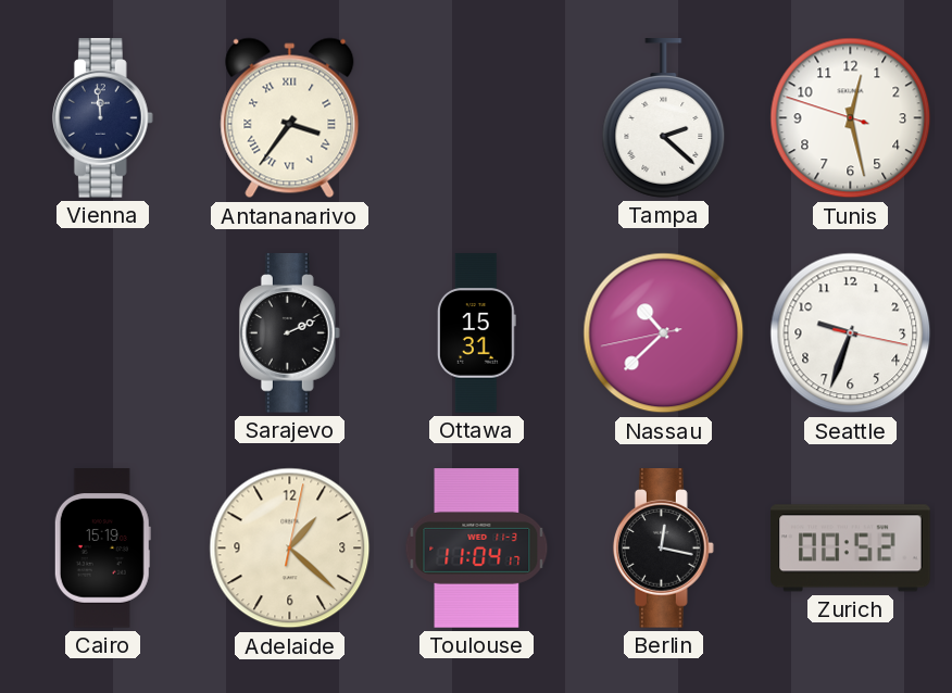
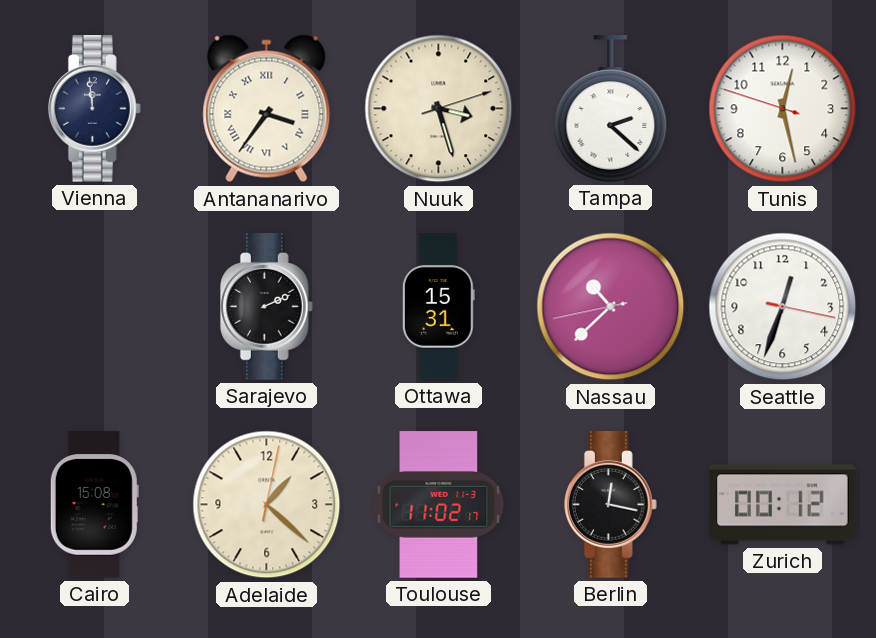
Nuuk: none -> 3:27 (439, 109)
Seattle: 9:33 -> 12:33 (783, 307)
Cairo: 15:19 -> 15:08 (94, 505)
Toulouse: 11:04 -> 11:02 (439, 505)
Zurich: 00:52 -> 00:12 (783, 505)
